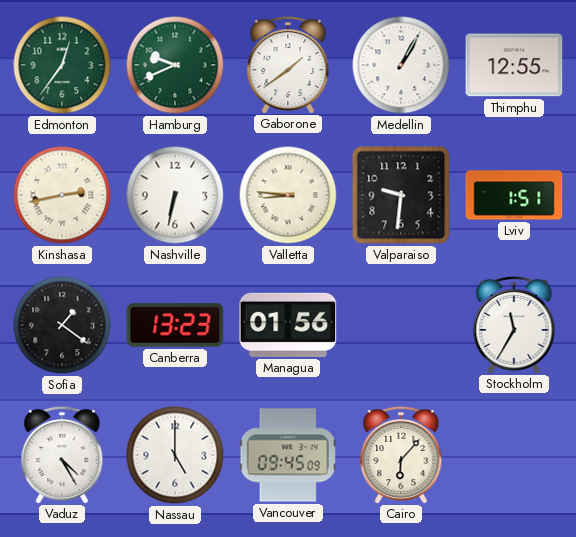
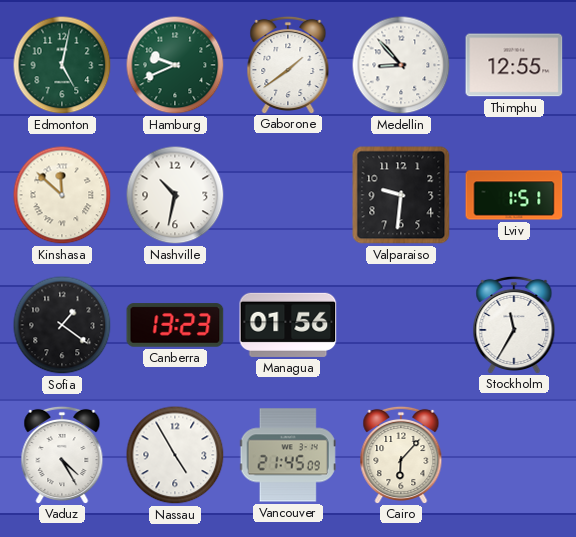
Edmonton: 12:36 -> 5:02 (62, 65)
Medellin: 1:05 -> 8:53 (401, 65)
Kinshasa: 2:43 -> 11:52 (62, 195)
Nashville: 6:32 -> 10:32 (175, 195)
Valletta: 8:46 -> none (288, 195)
Nassau: 5:00 -> 4:55 (175, 455)
Vancouver: 09:45 -> 21:45 (288, 455)
